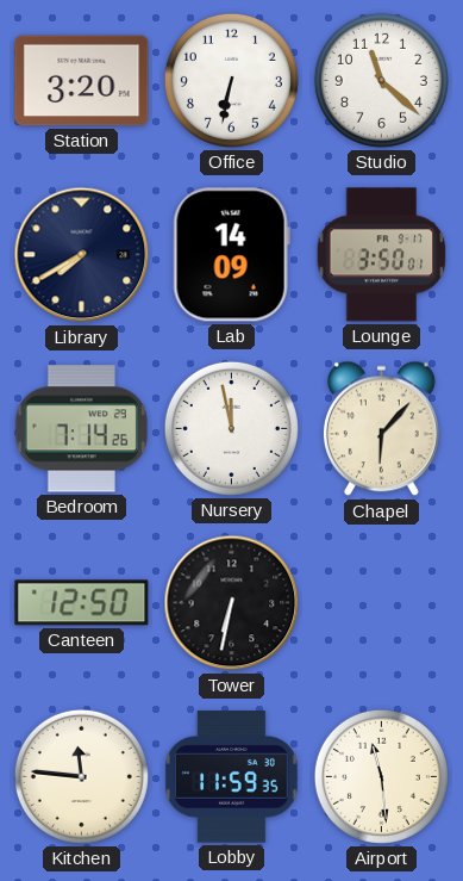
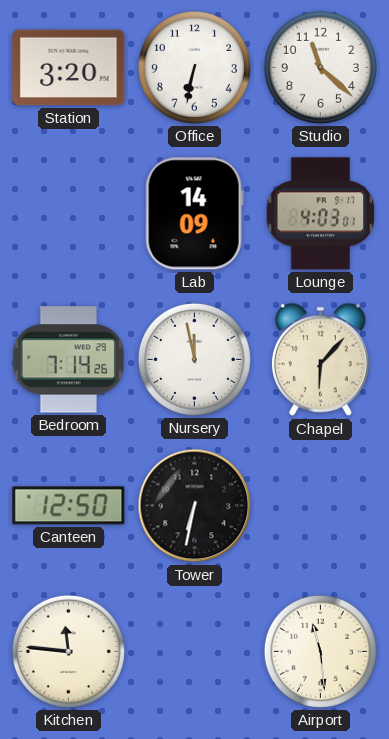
Library: 7:40 -> none (82, 255)
Lounge: 3:50 -> 4:03 (321, 214)
Lobby: 11:59 -> none (231, 777)
